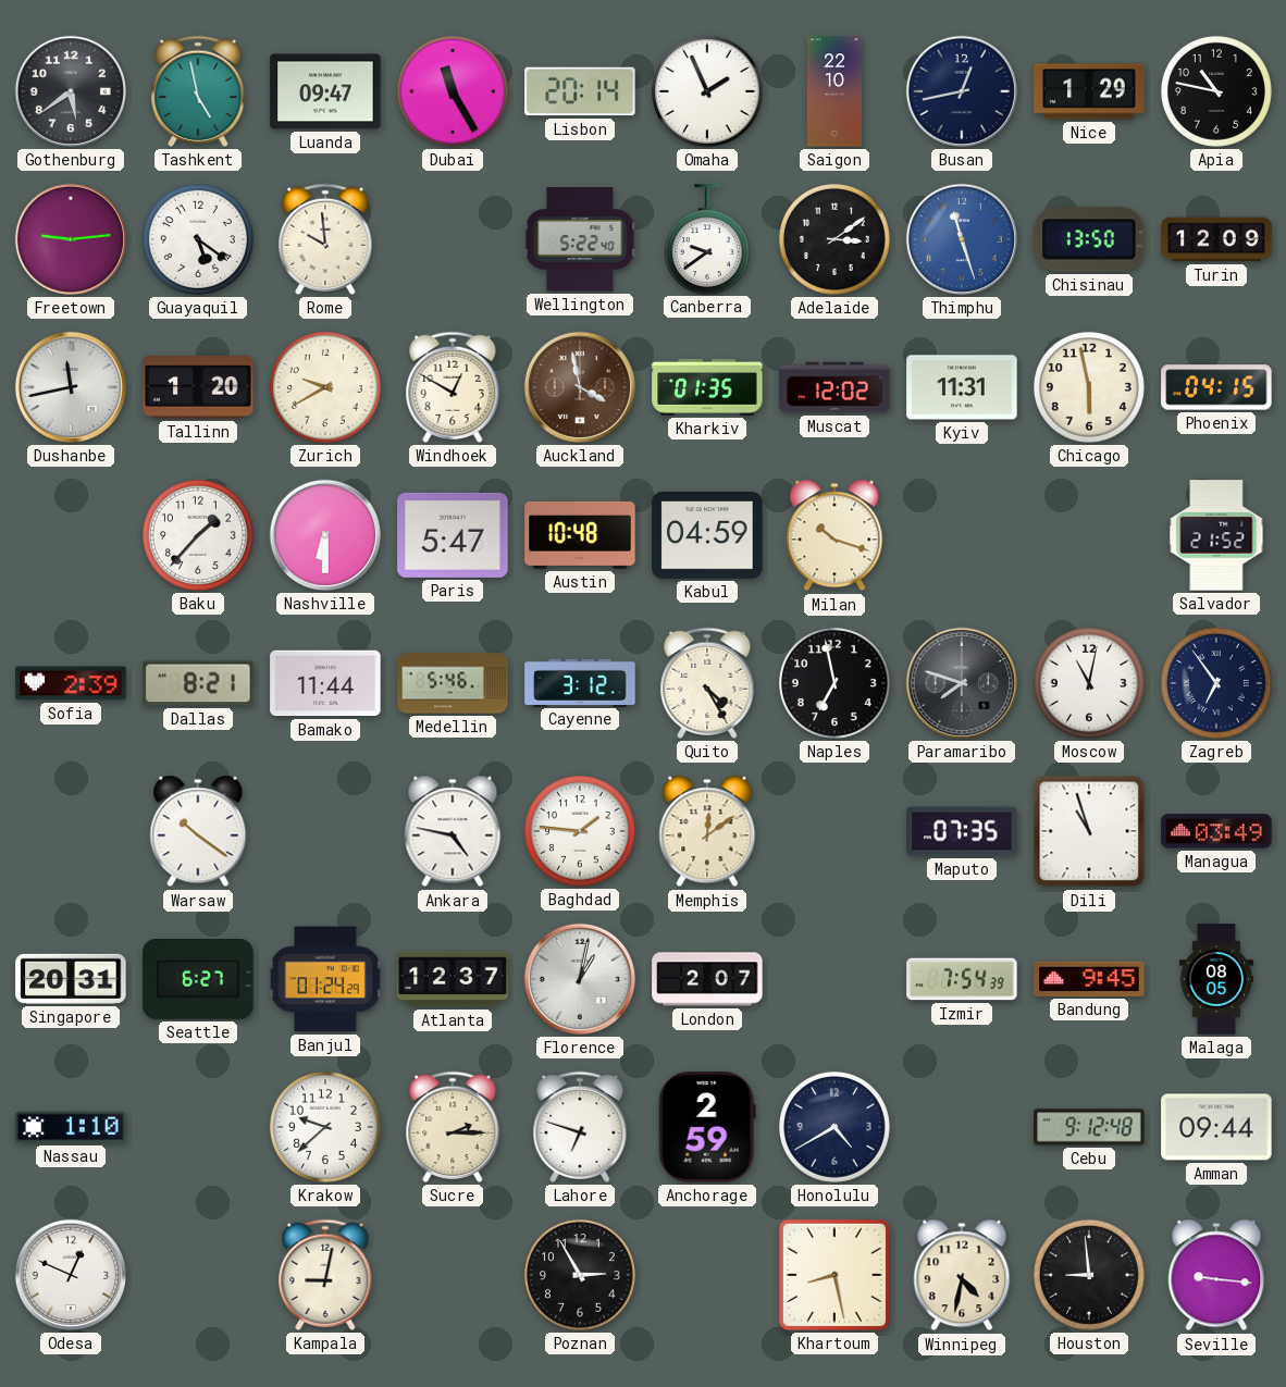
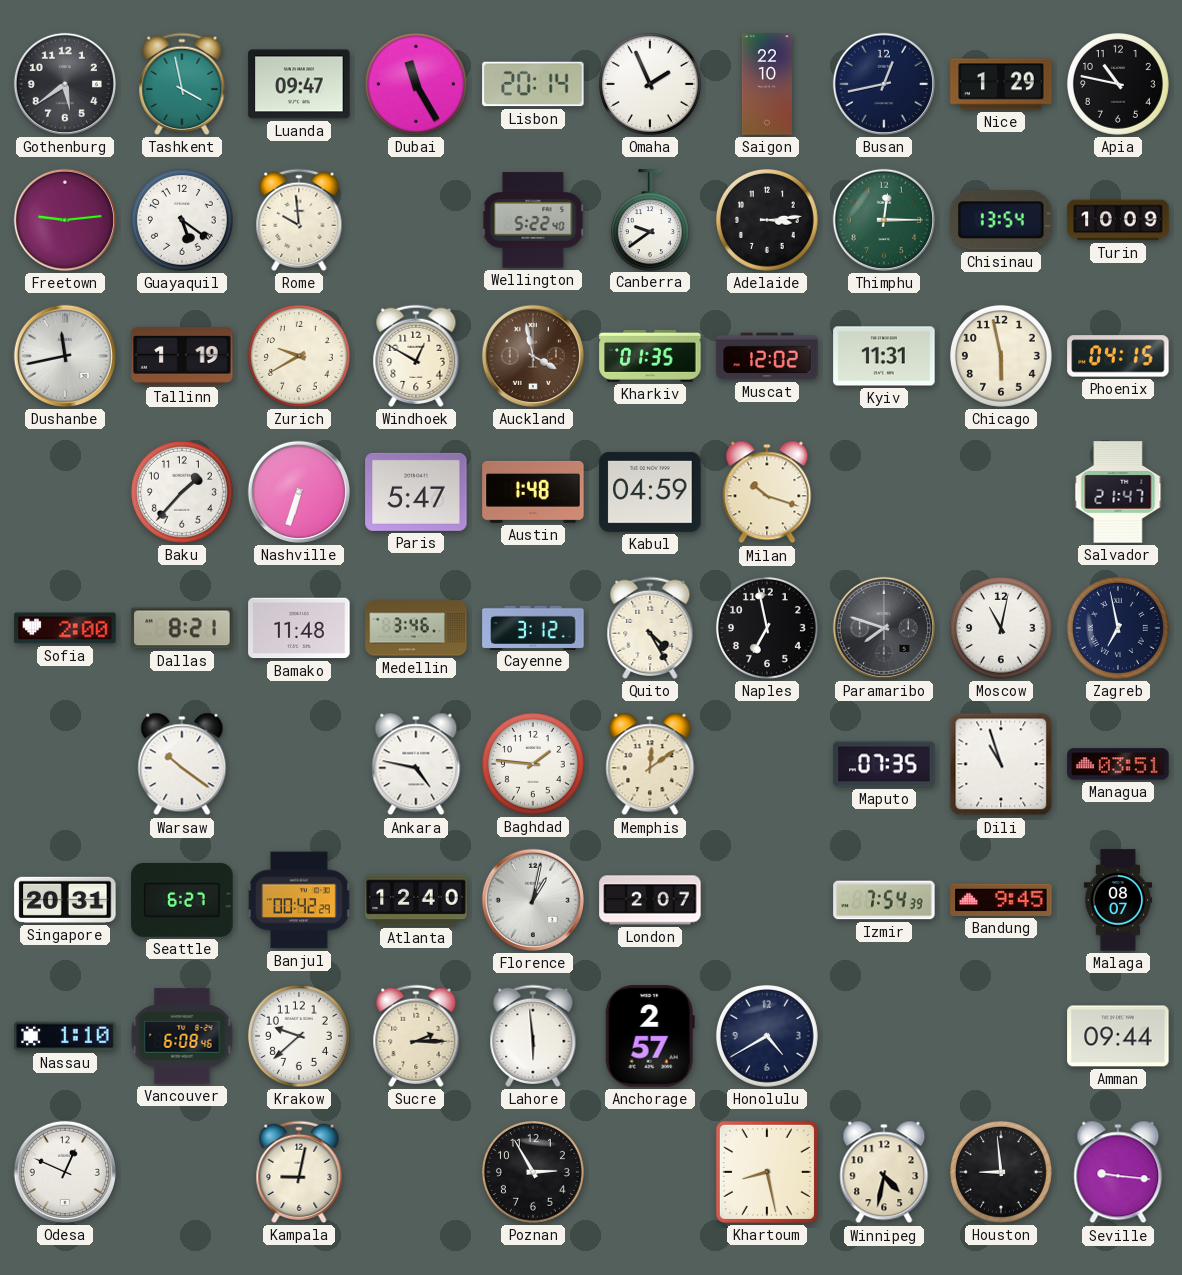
Tashkent: 4:58 -> 3:58 (182, 84)
Adelaide: 3:09 -> 3:14 (767, 220)
Thimphu: 11:27 -> 12:15 (884, 220)
Thimphu dial: blue -> green (884, 220)
Chisinau: 13:50 -> 13:54 (1001, 220)
Turin: 12:09 -> 10:09 (1118, 220)
Tallinn: 1:20 -> 1:19 (182, 357)
Nashville: 6:30 -> 6:33 (299, 492)
Austin: 10:48 -> 1:48 (533, 492)
Salvador: 21:52 -> 21:47 (1118, 492)
Sofia: 2:39 -> 2:00 (65, 628)
Bamako: 11:44 -> 11:48 (299, 628)
Medellin: 5:46 -> 3:46 (416, 628)
Zagreb: 6:54 -> 6:58 (1118, 628)
Managua: 03:49 -> 03:51 (1118, 764)
Banjul: 01:24 -> 00:42 (299, 900)
Atlanta: 12:37 -> 12:40 (416, 900)
Malaga: 08:05 -> 08:07 (1118, 900)
Vancouver: none -> 6:08 (182, 1036)
Lahore: 6:48 -> 5:59 (533, 1036)
Anchorage: 2:59 -> 2:57 (650, 1036)
Cebu: 9:12 -> none (1089, 1127)
